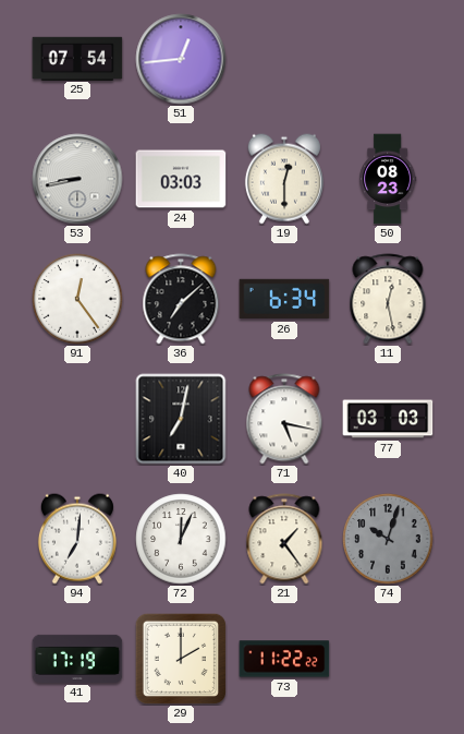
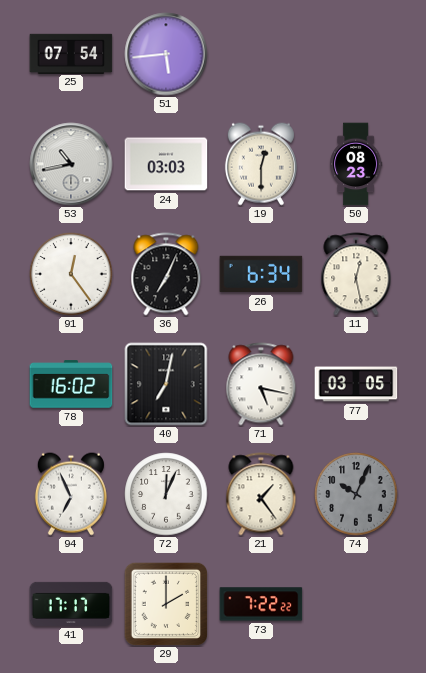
51: 12:44 -> 5:44 (166, 54)
53: 8:43 -> 10:43 (71, 164)
36: 7:08 -> 7:04 (166, 274)
78: none -> 16:02 (71, 384)
77: 03:03 -> 03:05 (356, 384)
94: 7:01 -> 6:56 (71, 494)
74: 10:03 -> 10:04 (356, 494)
41: 17:19 -> 17:17 (71, 604)
73: 11:22 -> 7:22 (261, 604)
